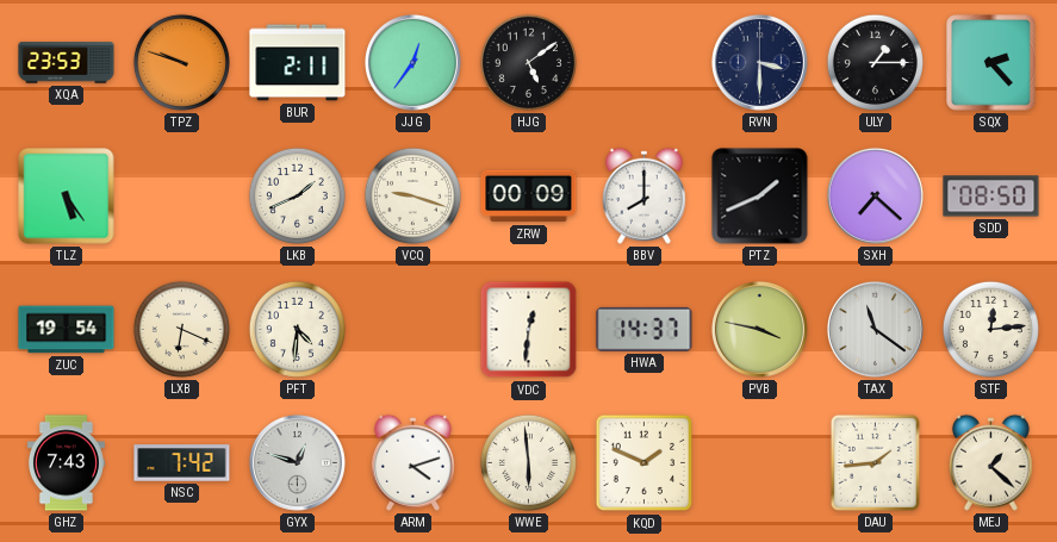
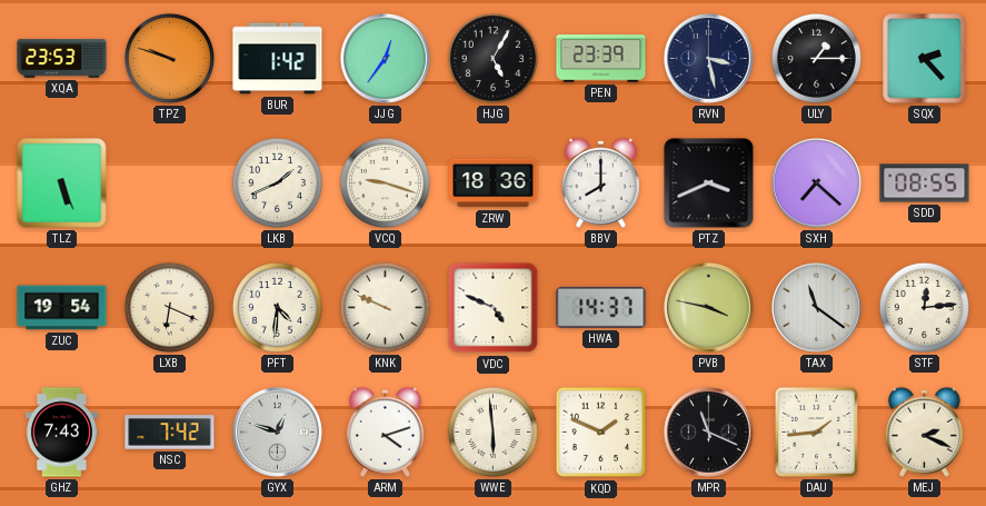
BUR: 2:11 -> 1:42 (278, 59)
HJG: 5:09 -> 5:05 (492, 58)
PEN: none -> 23:39 (601, 59)
RVN: 3:30 -> 3:28 (708, 58)
TLZ: 5:24 -> 5:26 (62, 183)
ZRW: 00:09 -> 18:36 (494, 183)
PTZ: 1:41 -> 3:41 (709, 183)
SDD: 08:50 -> 08:55 (925, 183)
KNK: none -> 9:49 (385, 307)
VDC: 12:31 -> 4:49 (494, 308)
MPR: none -> 11:19 (708, 431)
MEJ: 1:22 -> 2:19 (924, 431)
